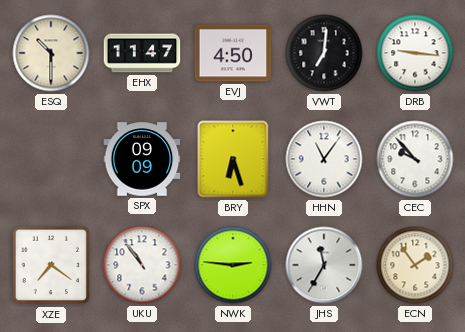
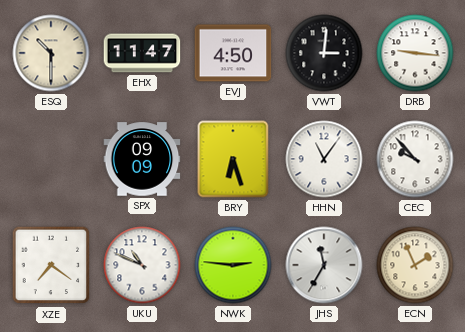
VWT: 7:01 -> 3:01 (324, 53)
UKU: 10:54 -> 10:49 (142, 265)
ECN: 1:54 -> 1:56 (415, 265)
